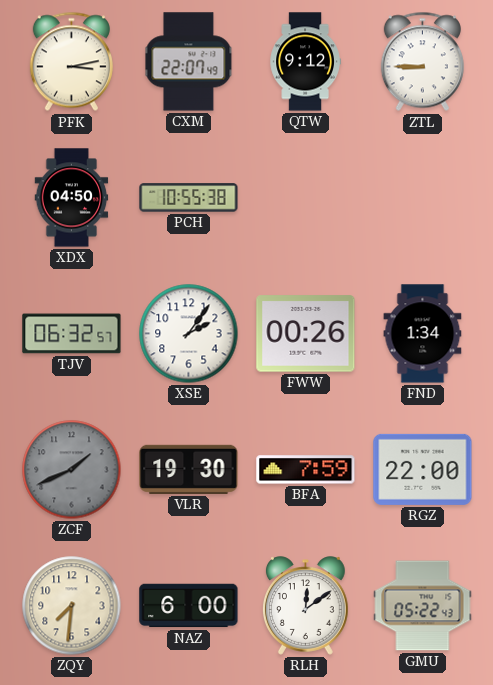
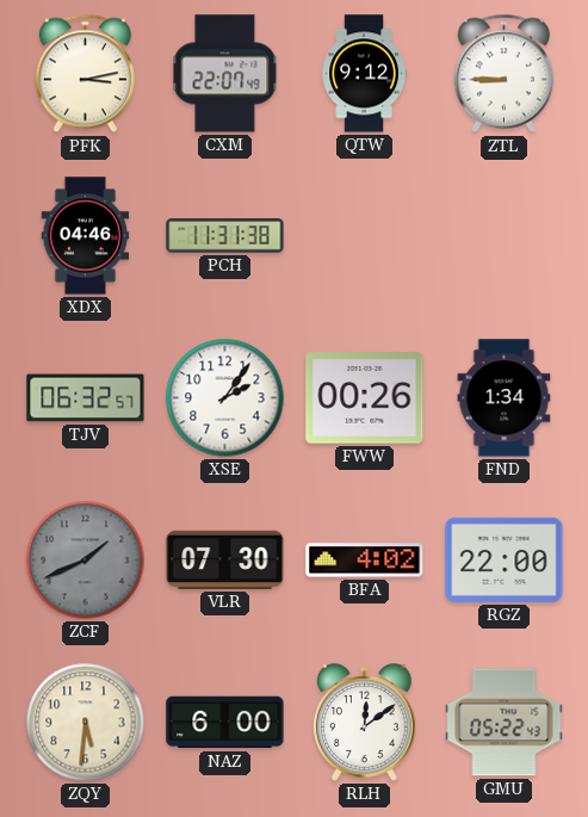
XDX: 04:50 -> 04:46 (86, 236)
PCH: 10:55 -> 11:31 (225, 236)
VLR: 19:30 -> 07:30 (225, 559)
BFA: 7:59 -> 4:02 (365, 561)
ZQY: 7:31 -> 5:31 (86, 723)
